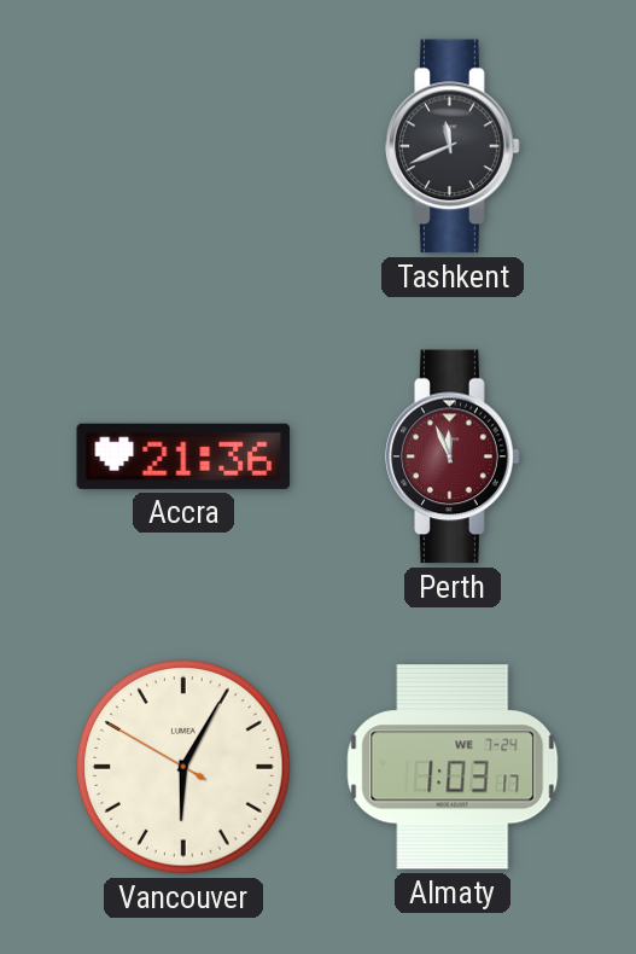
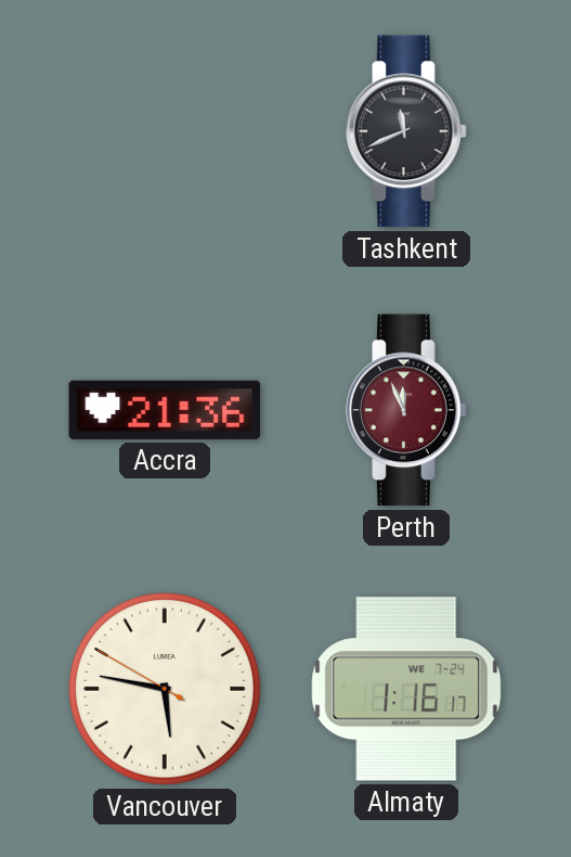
Vancouver: 6:04 -> 5:46 (165, 689)
Almaty: 1:03 -> 1:16 (406, 689)
